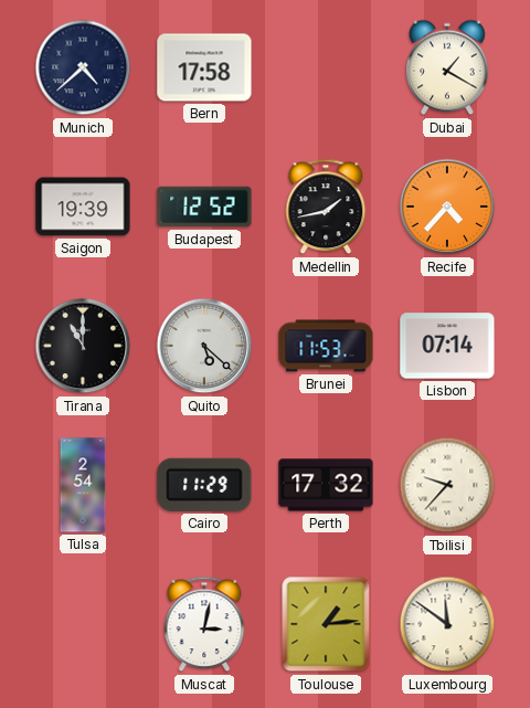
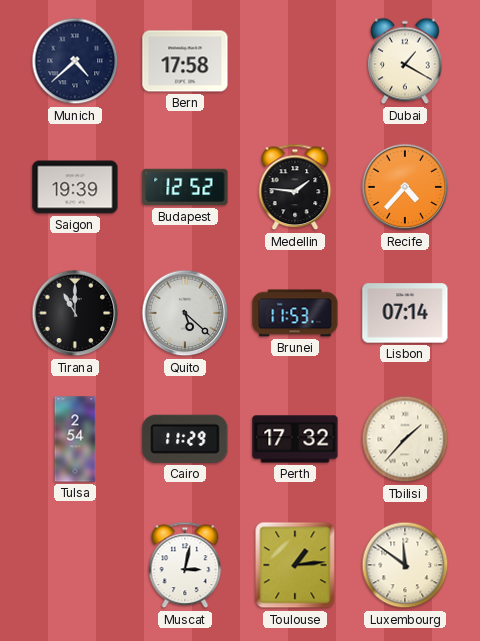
Medellin: 1:43 -> 1:46 (295, 187)
Tbilisi: 9:37 -> 1:37 (405, 439)
